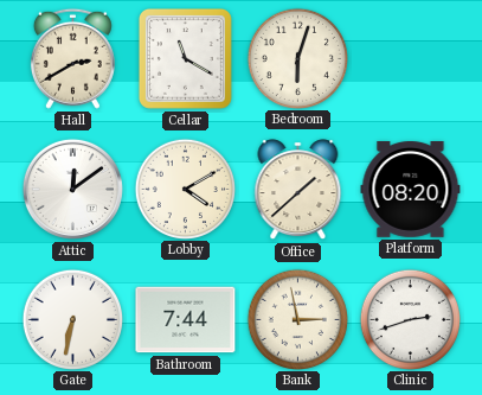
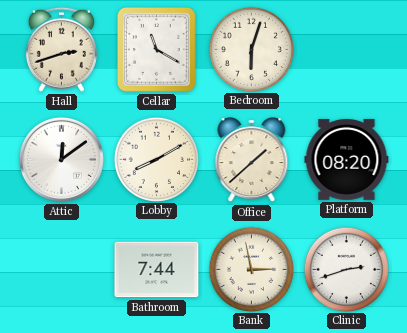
Hall: 2:40 -> 2:42 (61, 49)
Lobby: 4:10 -> 8:10 (156, 159)
Gate: 6:32 -> none (72, 319)
